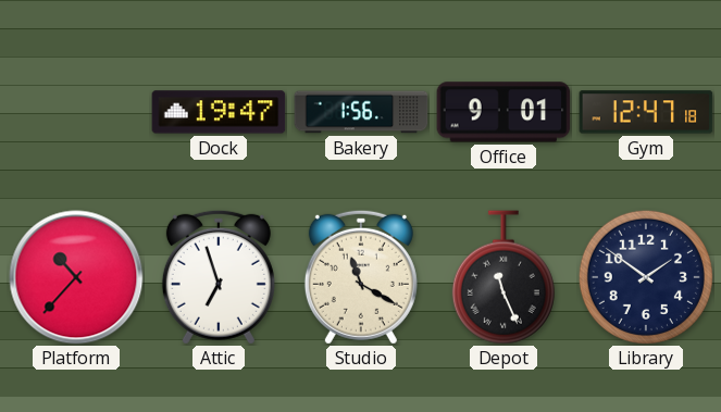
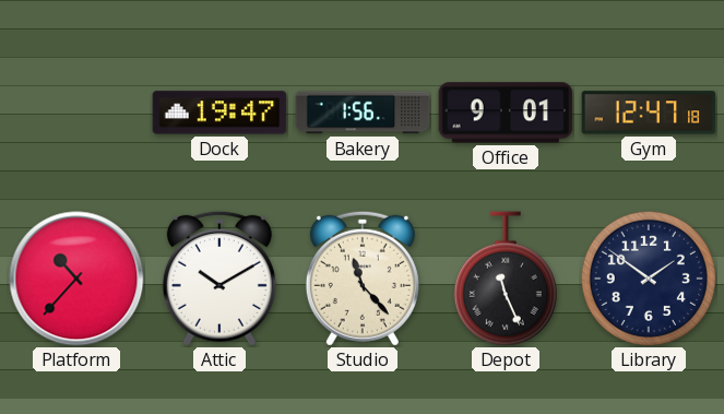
Attic: 6:57 -> 10:10 (219, 279)
Studio: 11:20 -> 11:23 (363, 279)
